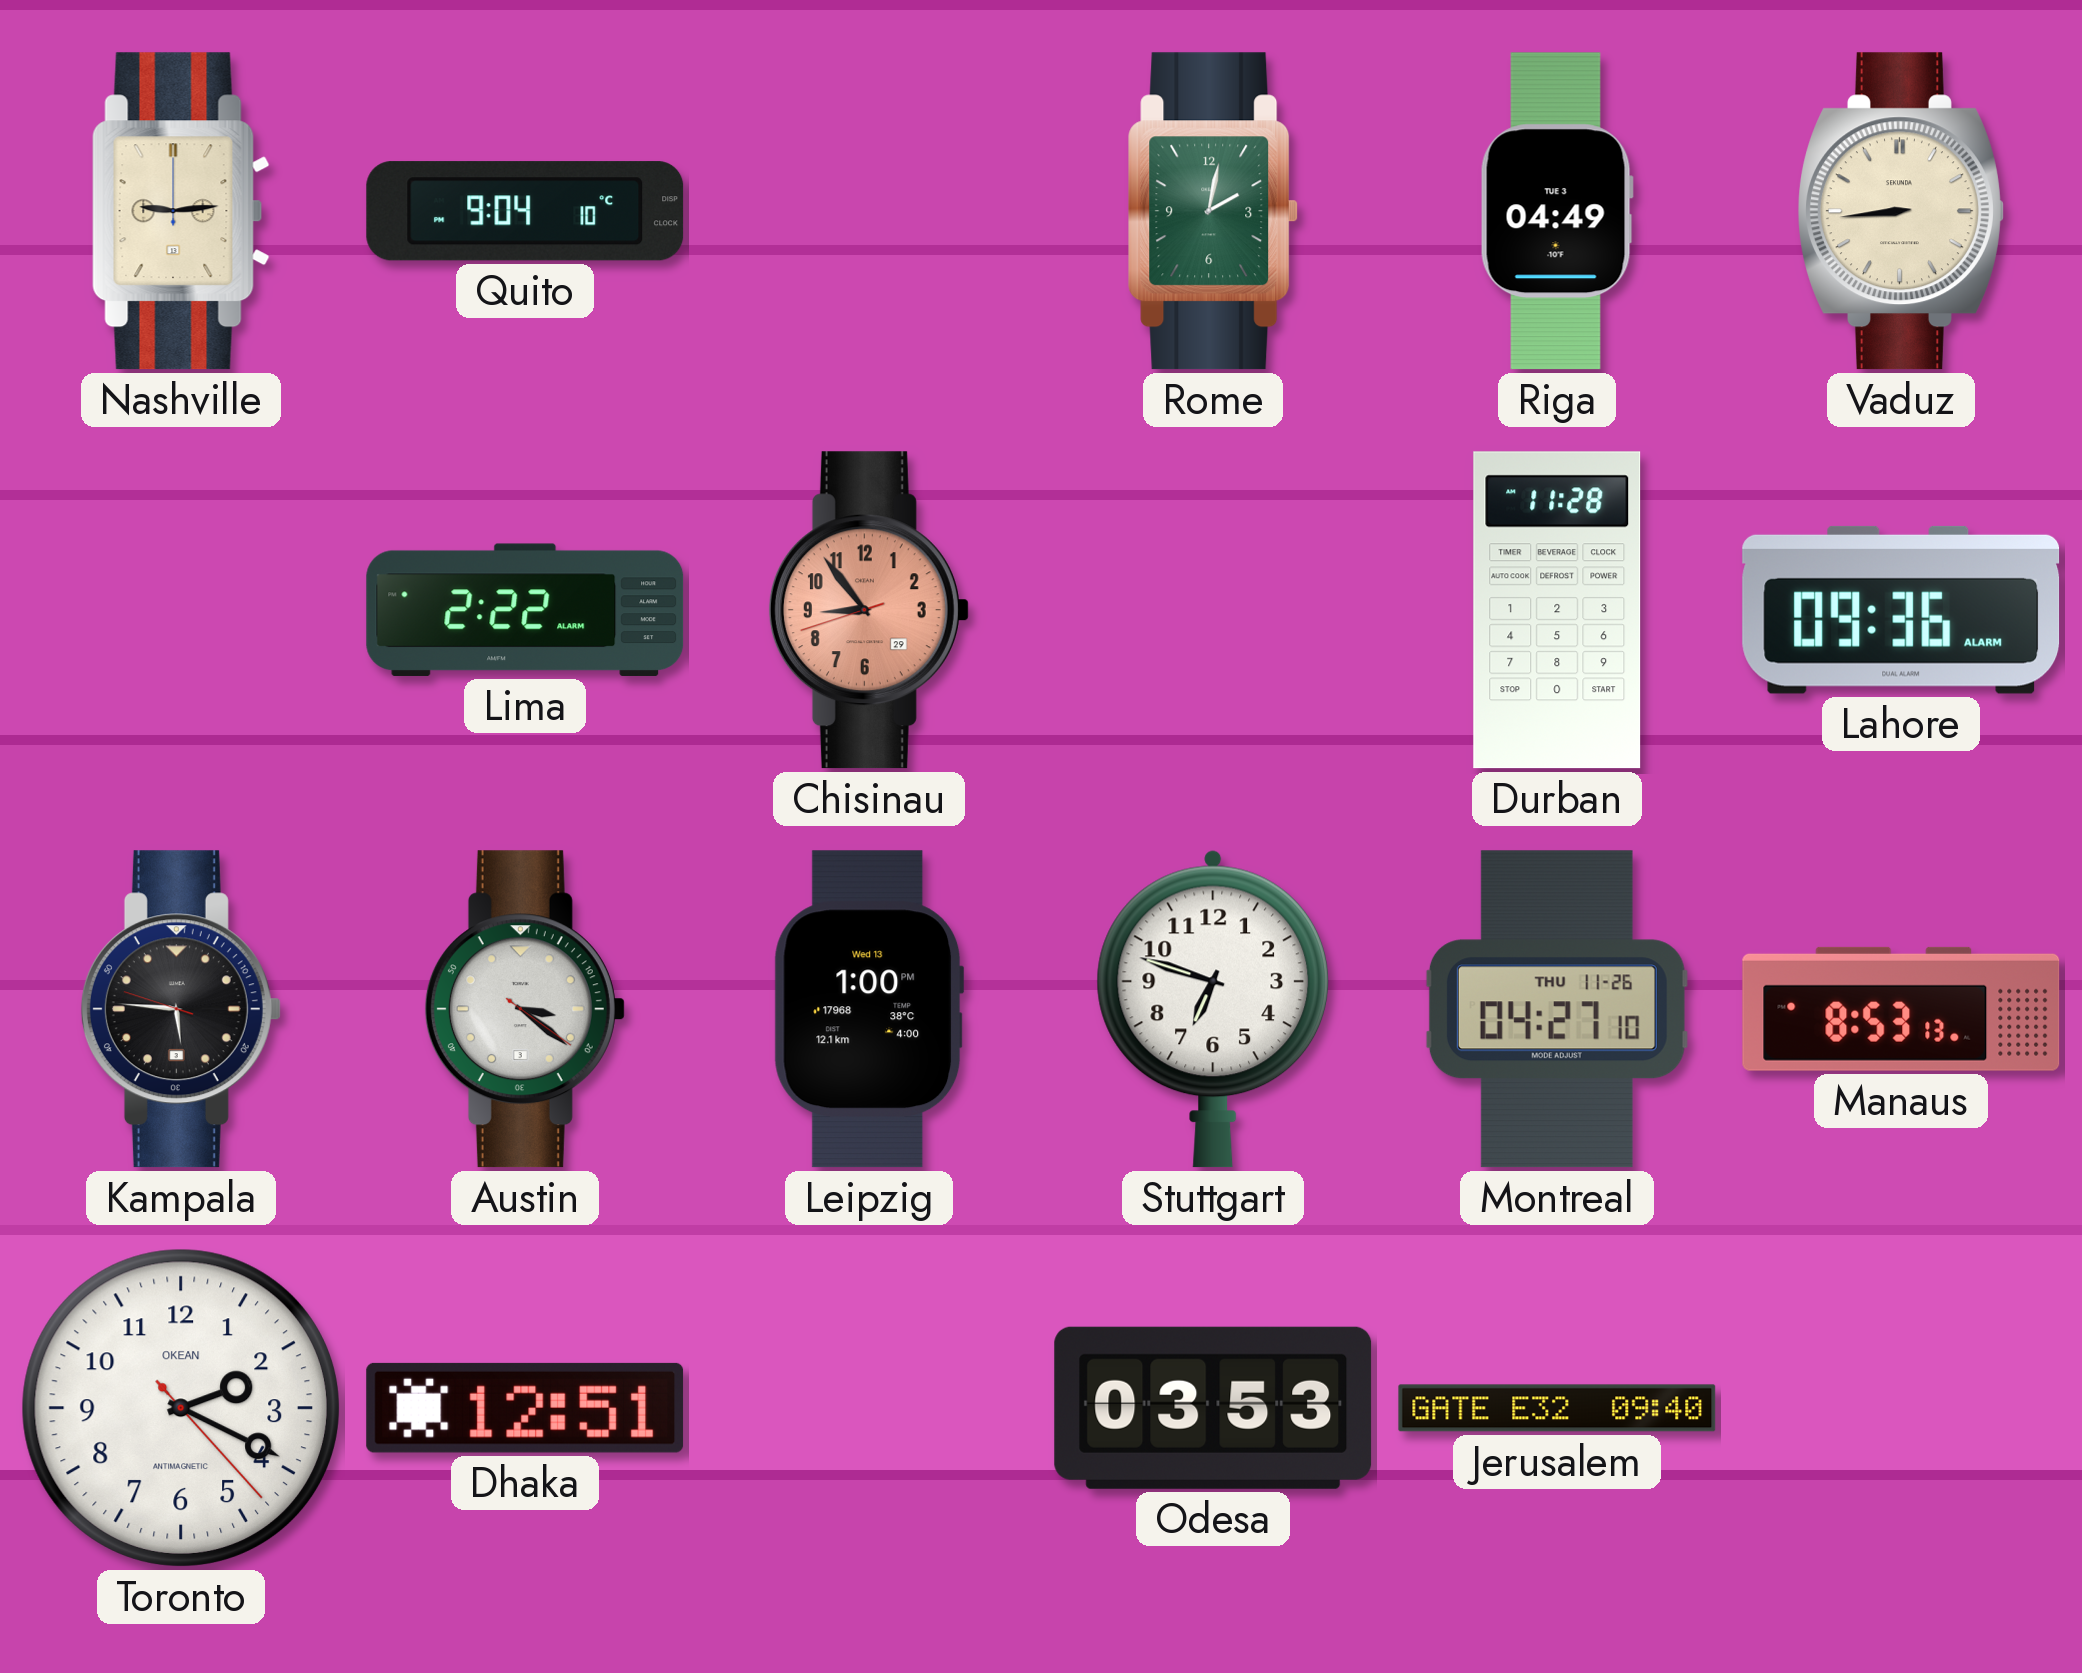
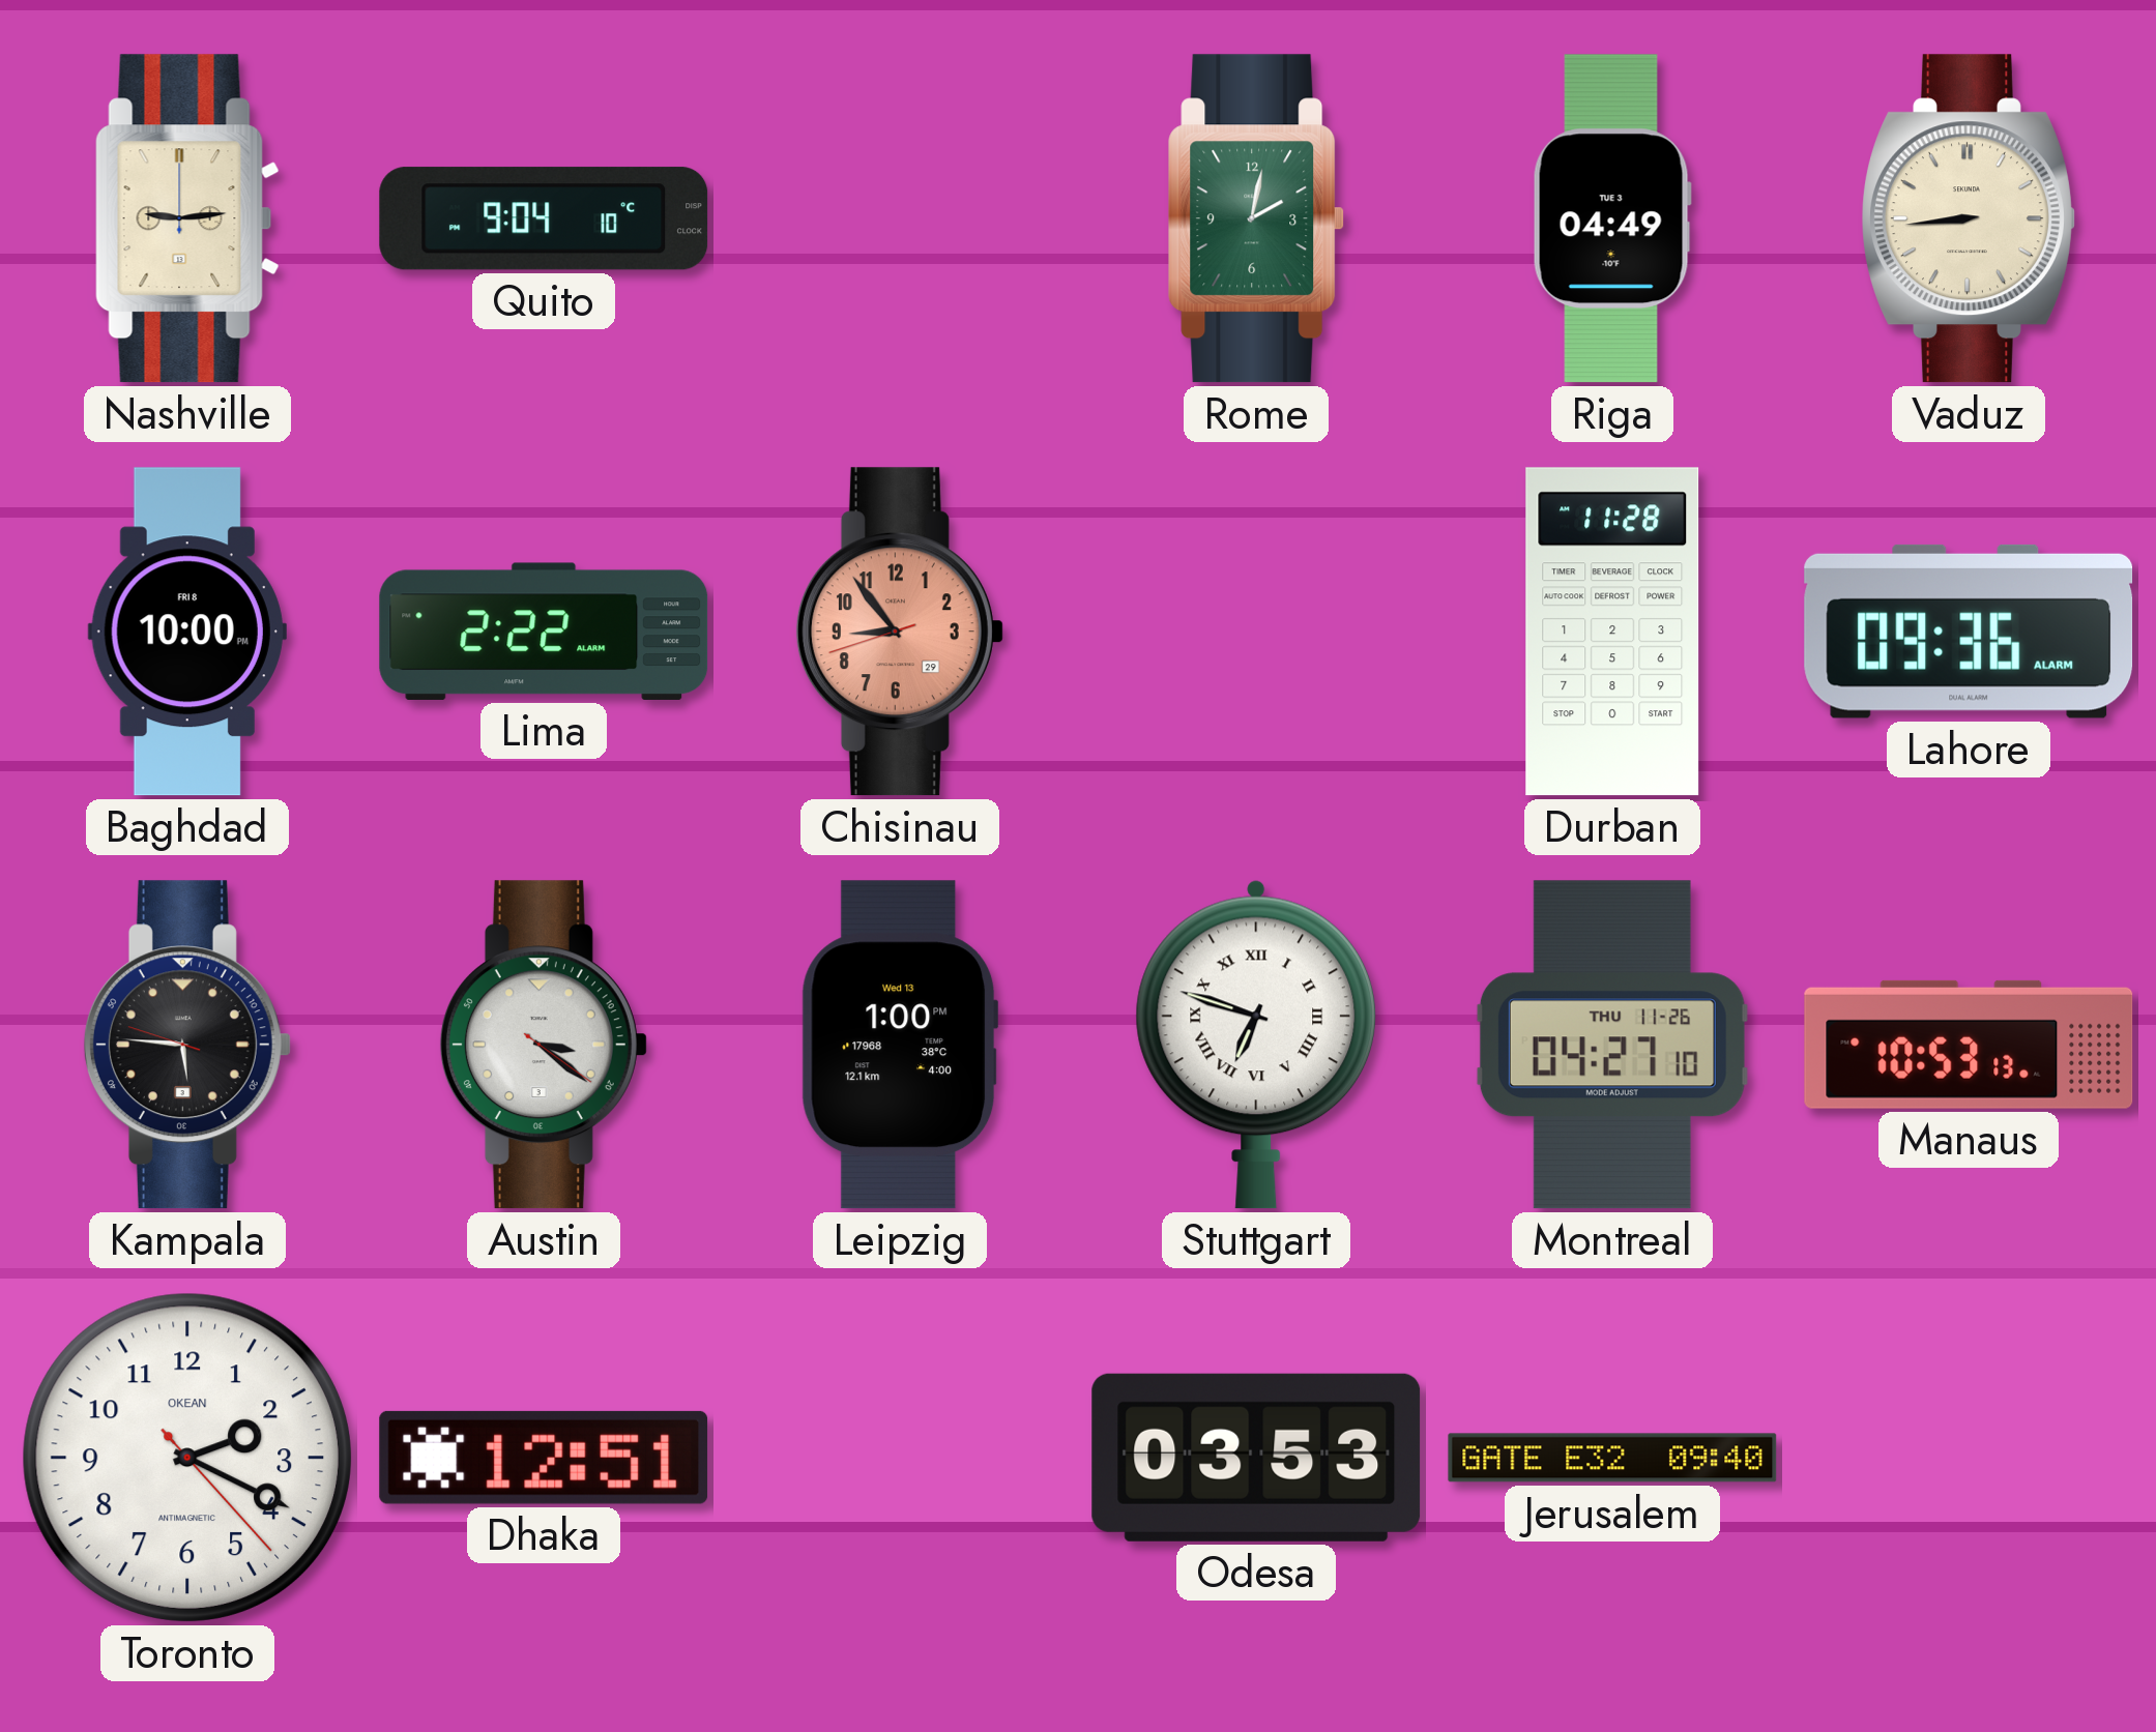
Baghdad: none -> 10:00 (187, 632)
Stuttgart numerals: Arabic -> Roman (1256, 1045)
Manaus: 8:53 -> 10:53 (1969, 1045)
